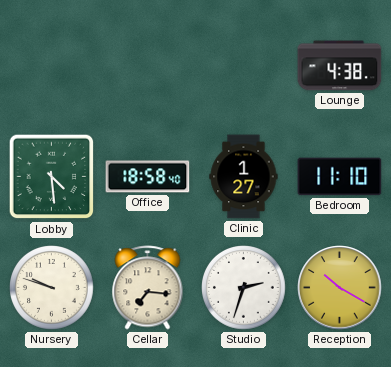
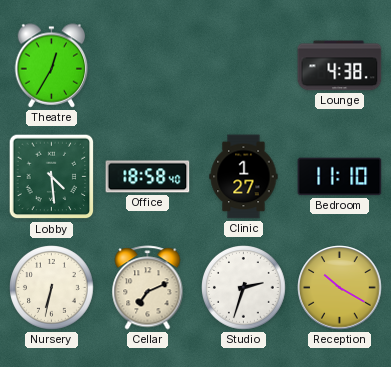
Theatre: none -> 12:35 (52, 66)
Nursery: 9:48 -> 6:32 (52, 288)
Cellar: 7:16 -> 7:11 (148, 288)
